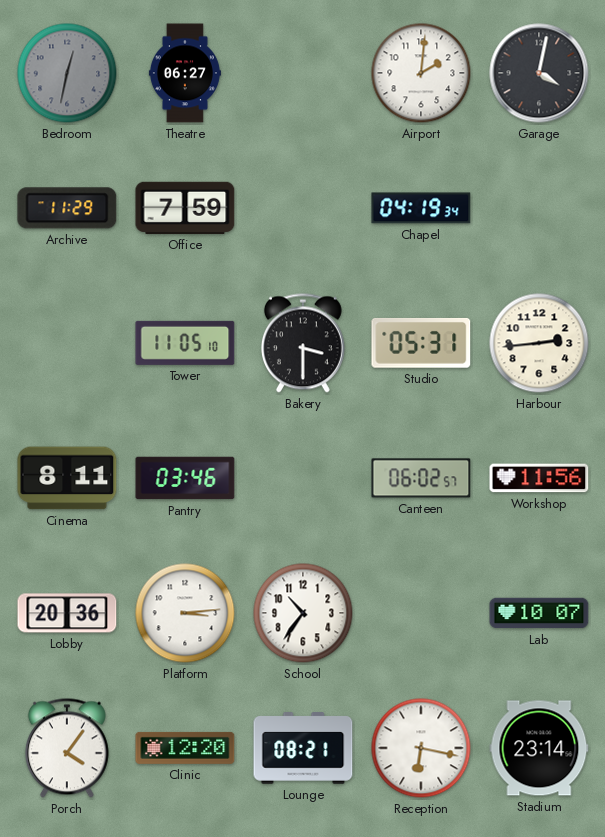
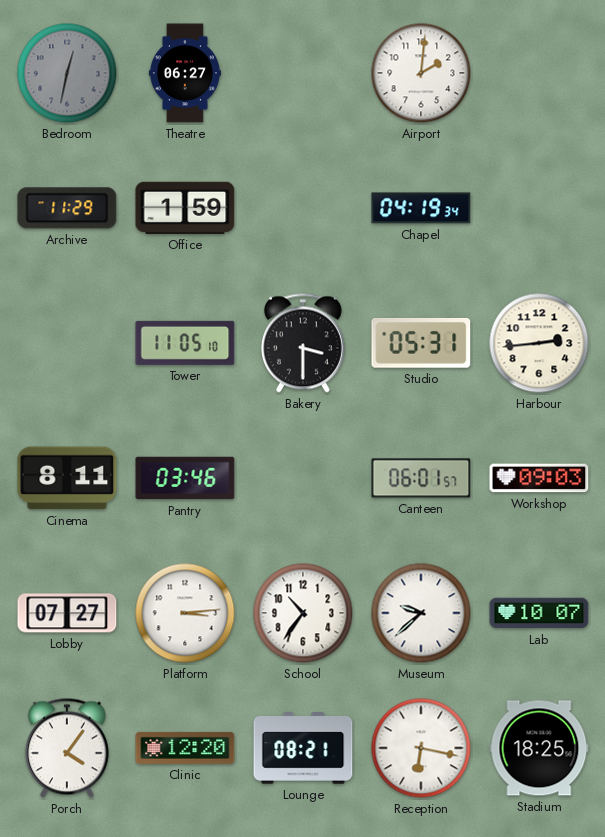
Garage: 4:02 -> none (539, 73)
Office: 7:59 -> 1:59 (185, 208)
Canteen: 06:02 -> 06:01 (421, 478)
Workshop: 11:56 -> 09:03 (539, 478)
Lobby: 20:36 -> 07:27 (67, 613)
Museum: none -> 9:38 (421, 613)
Stadium: 23:14 -> 18:25 (539, 748)
